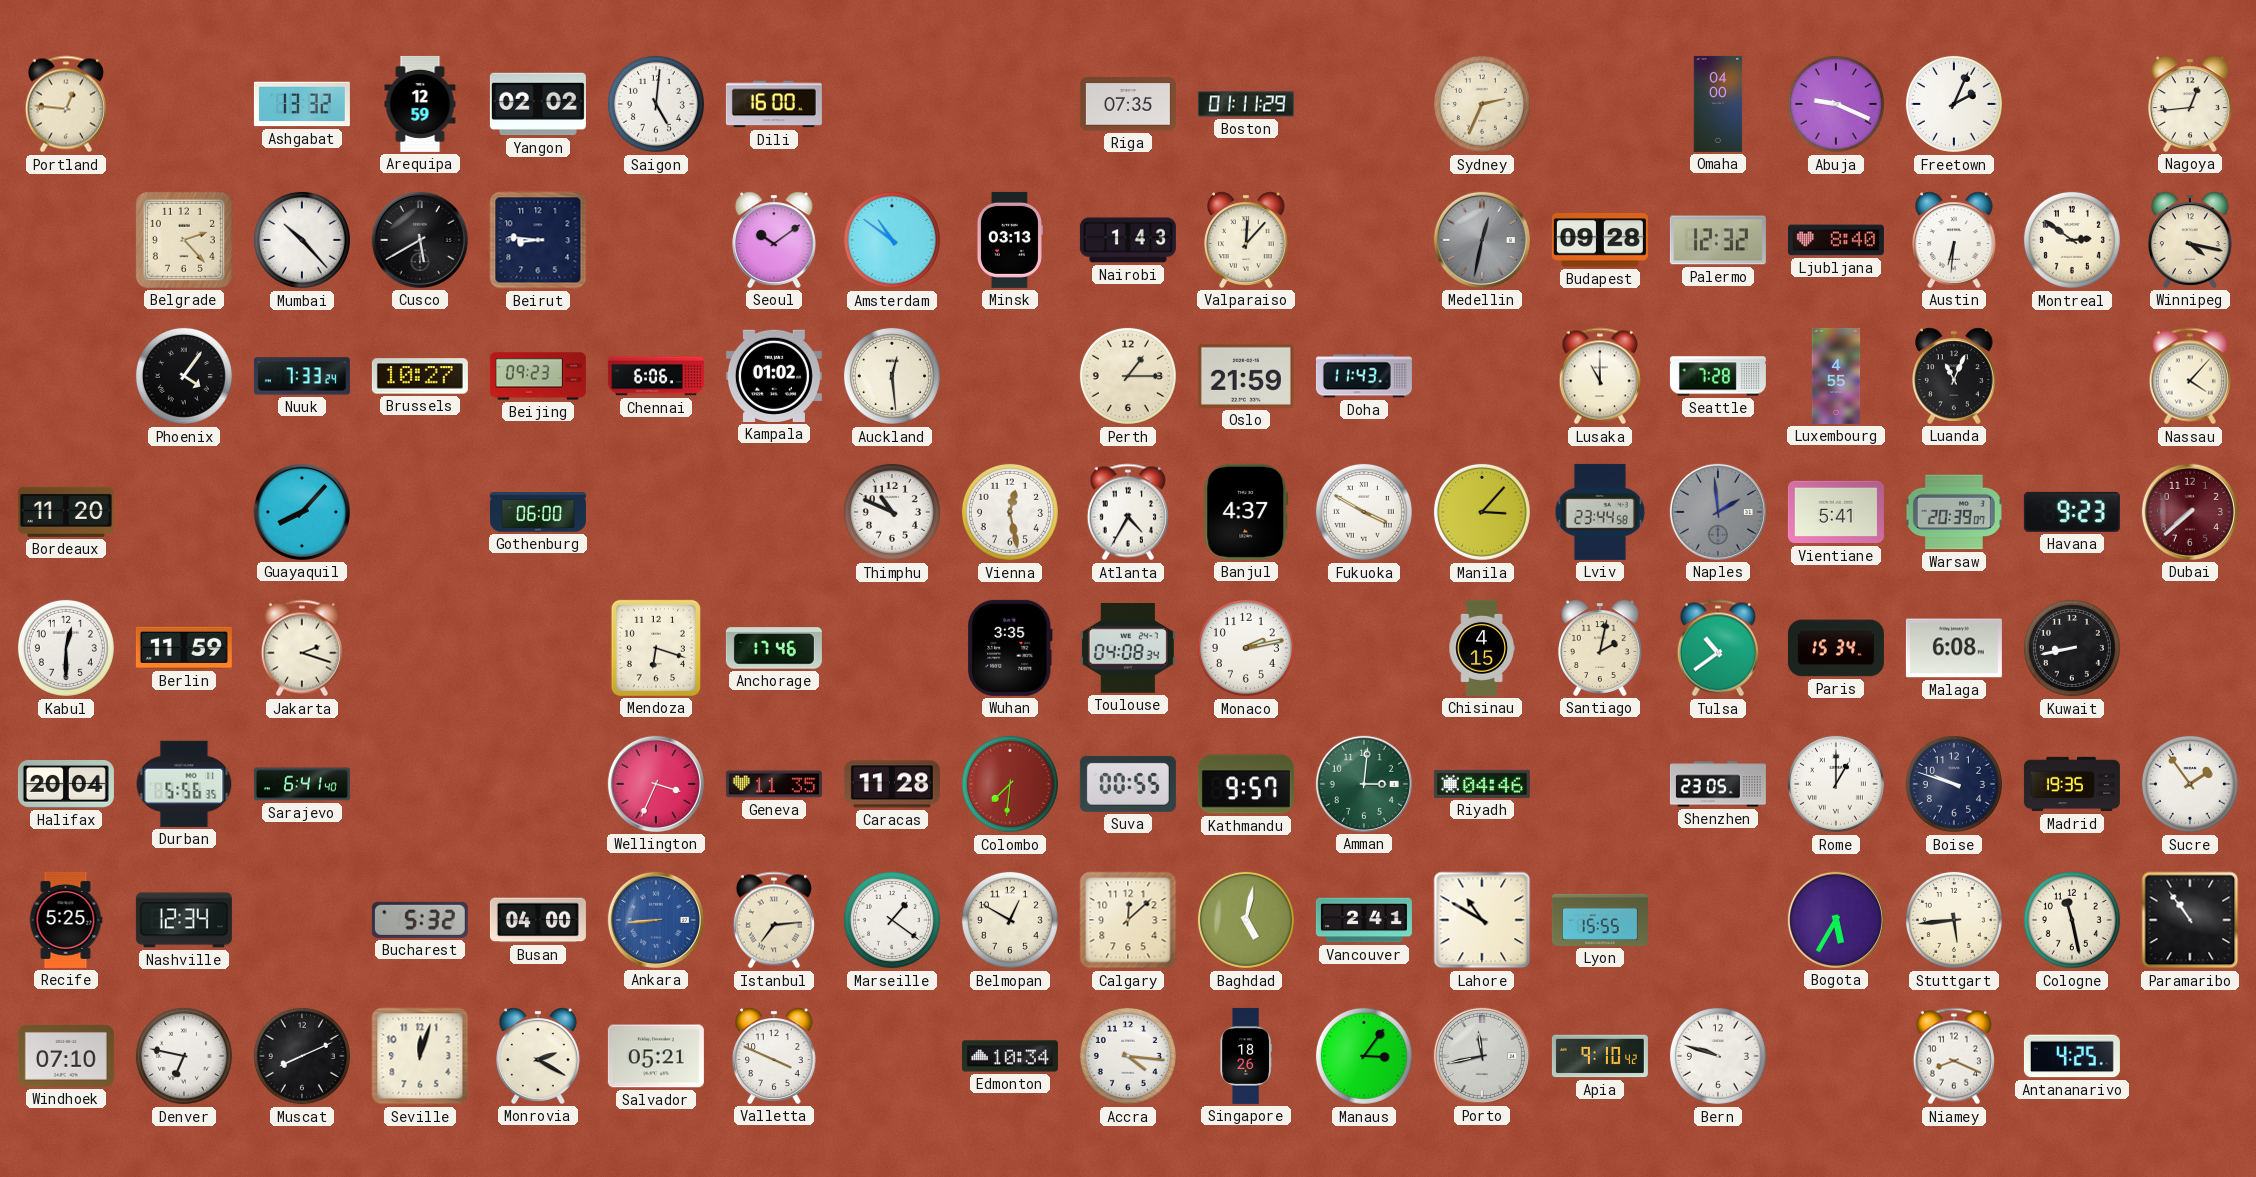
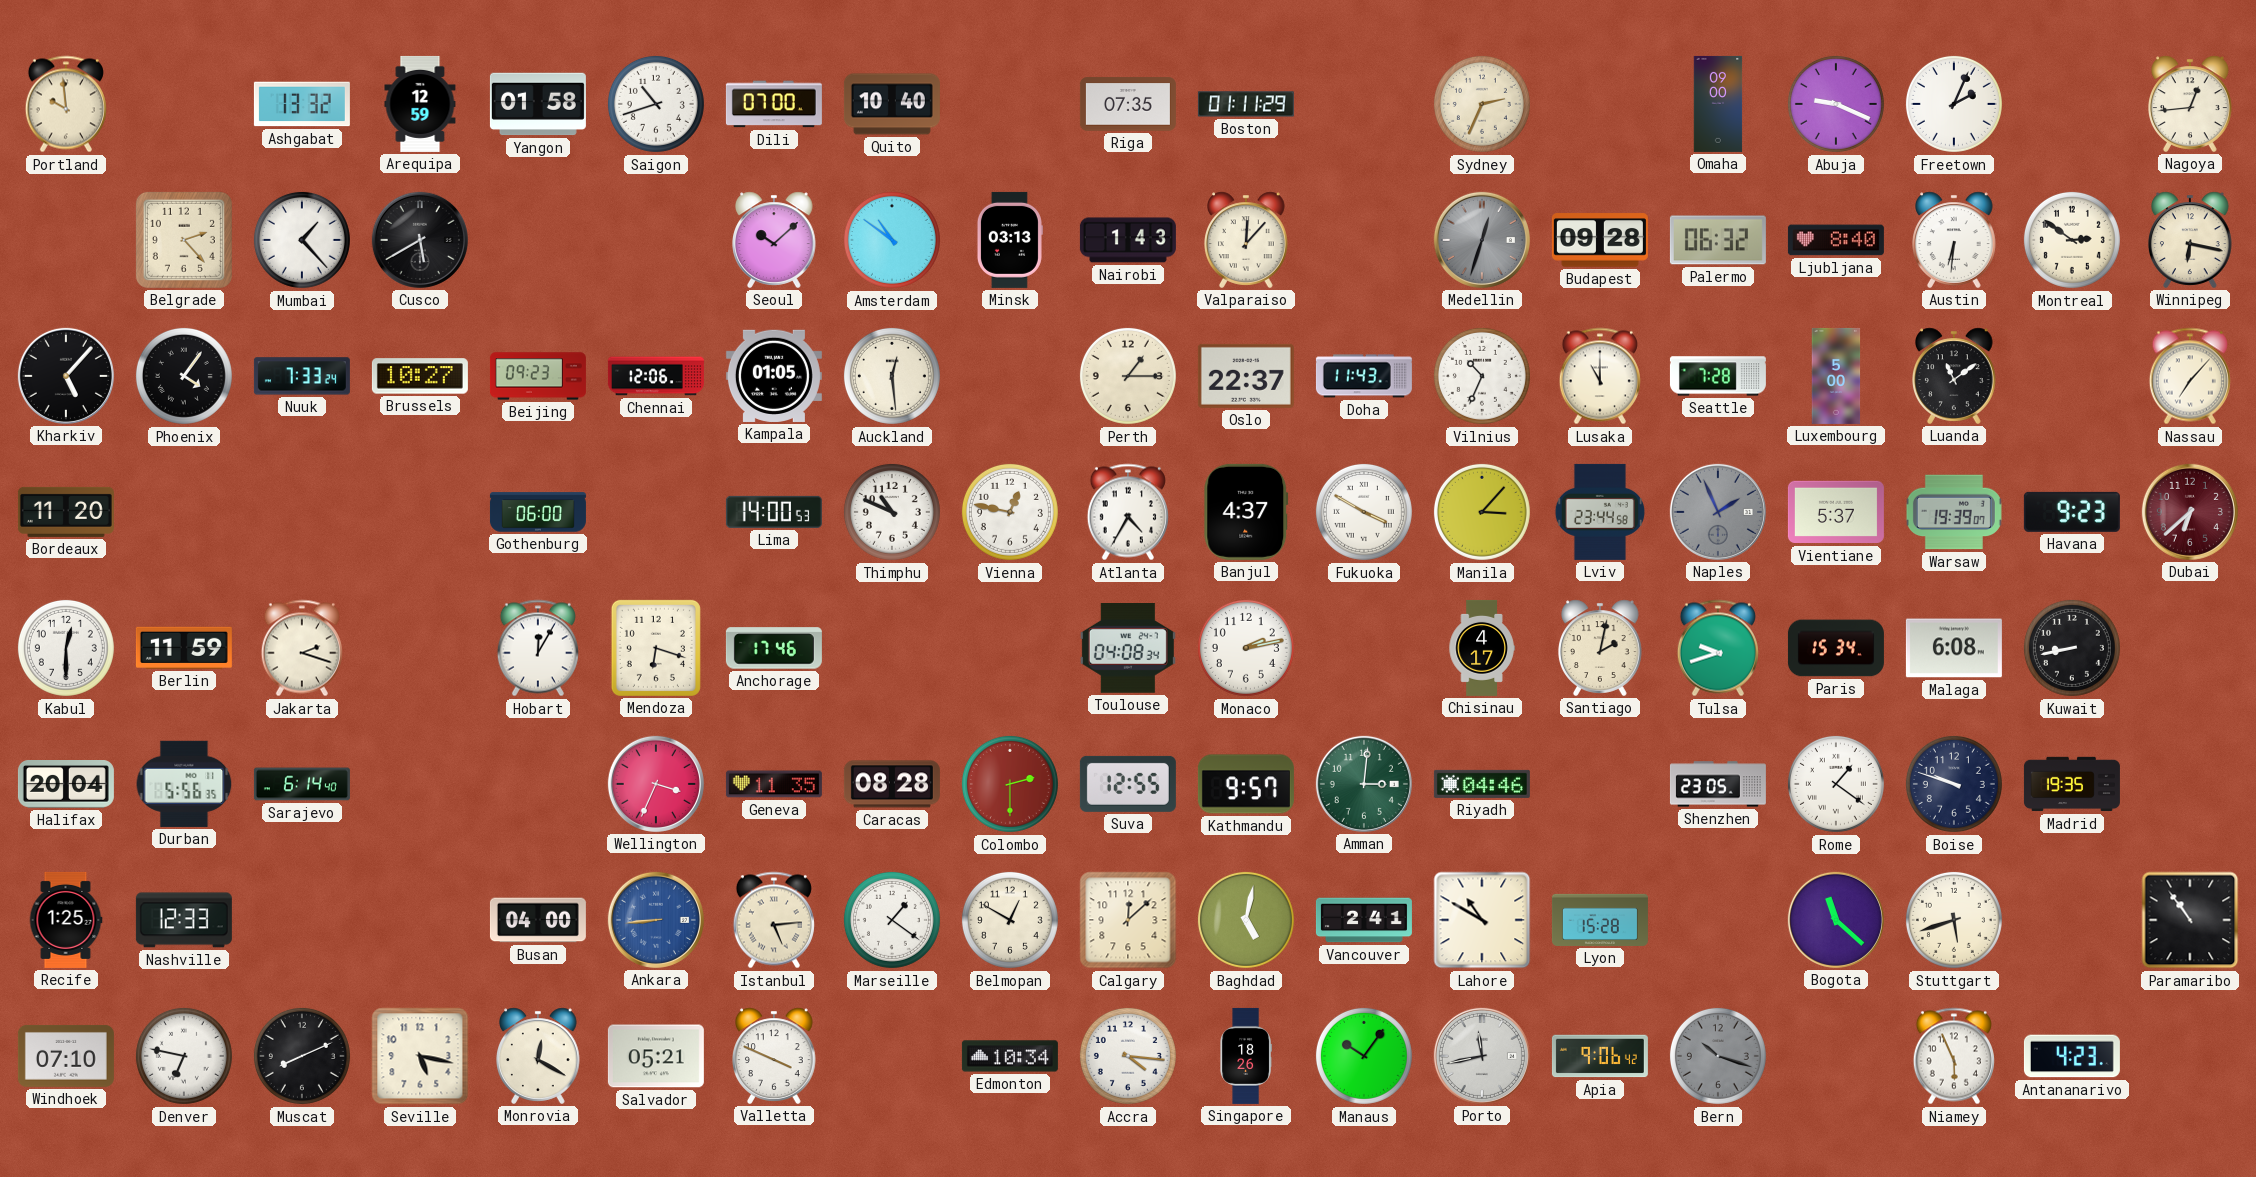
Portland: 12:46 -> 9:59 (66, 104)
Yangon: 02:02 -> 01:58 (538, 104)
Saigon: 5:01 -> 10:42 (656, 104)
Dili: 16:00 -> 07:00 (774, 104)
Quito: none -> 10:40 (892, 104)
Omaha: 04:00 -> 09:00 (1718, 104)
Mumbai: 10:23 -> 1:23 (302, 240)
Beirut: 8:46 -> none (538, 240)
Seoul: 10:09 -> 10:08 (775, 240)
Medellin: 12:32 -> 12:33 (1482, 240)
Palermo: 12:32 -> 06:32 (1718, 240)
Winnipeg: 4:17 -> 6:17 (2191, 240)
Kharkiv: none -> 5:07 (66, 376)
Chennai: 6:06 -> 12:06 (656, 376)
Kampala: 01:02 -> 01:05 (774, 376)
Oslo: 21:59 -> 22:37 (1246, 376)
Vilnius: none -> 10:34 (1482, 376)
Luxembourg: 4:55 -> 5:00 (1836, 376)
Luanda: 11:04 -> 11:09 (1955, 376)
Nassau: 4:07 -> 7:07 (2190, 376)
Guayaquil: 8:07 -> none (302, 512)
Lima: none -> 14:00 (774, 512)
Vienna: 12:28 -> 12:47 (1010, 512)
Naples: 1:59 -> 1:56 (1718, 512)
Vientiane: 5:41 -> 5:37 (1836, 512)
Warsaw: 20:39 -> 19:39 (1954, 512)
Dubai: 7:38 -> 6:38 (2190, 512)
Hobart: none -> 12:05 (538, 648)
Wuhan: 3:35 -> none (1011, 648)
Chisinau: 4:15 -> 4:17 (1482, 648)
Tulsa: 10:39 -> 9:42 (1718, 648)
Sarajevo: 6:41 -> 6:14 (302, 784)
Caracas: 11:28 -> 08:28 (892, 784)
Colombo: 7:31 -> 2:30 (1010, 784)
Suva: 00:55 -> 12:55 (1128, 784)
Rome: 1:00 -> 1:21 (1836, 784)
Sucre: 1:54 -> none (2190, 784)
Recife: 5:25 -> 1:25 (66, 920)
Nashville: 12:34 -> 12:33 (184, 920)
Bucharest: 5:32 -> none (420, 920)
Istanbul: 7:14 -> 5:14 (774, 920)
Lyon: 15:55 -> 15:28 (1600, 920)
Bogota: 5:35 -> 11:22 (1836, 920)
Stuttgart: 5:44 -> 5:42 (1954, 920)
Cologne: 11:28 -> none (2072, 920)
Seville: 12:03 -> 5:17 (420, 1056)
Monrovia: 2:20 -> 12:20 (539, 1056)
Manaus: 3:06 -> 10:06 (1364, 1056)
Apia: 9:10 -> 9:06 (1600, 1056)
Bern: 9:48 -> 10:18 (1718, 1056)
Bern dial: white -> grey (1718, 1056)
Niamey: 8:19 -> 5:56 (1954, 1056)
Antananarivo: 4:25 -> 4:23 (2072, 1056)
